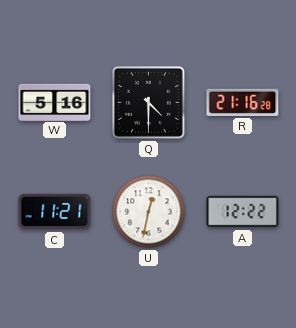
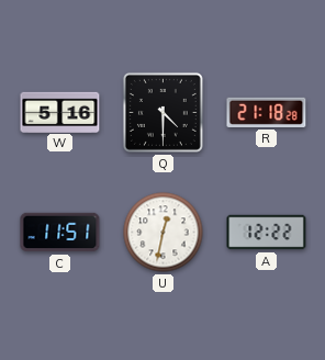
R: 21:16 -> 21:18 (267, 112)
C: 11:21 -> 11:51 (60, 233)
